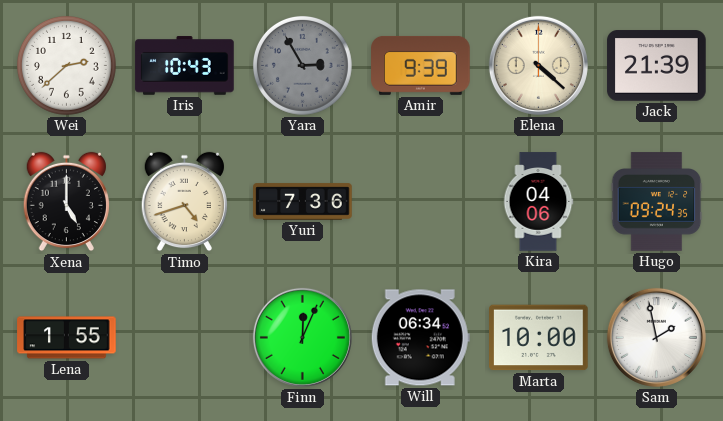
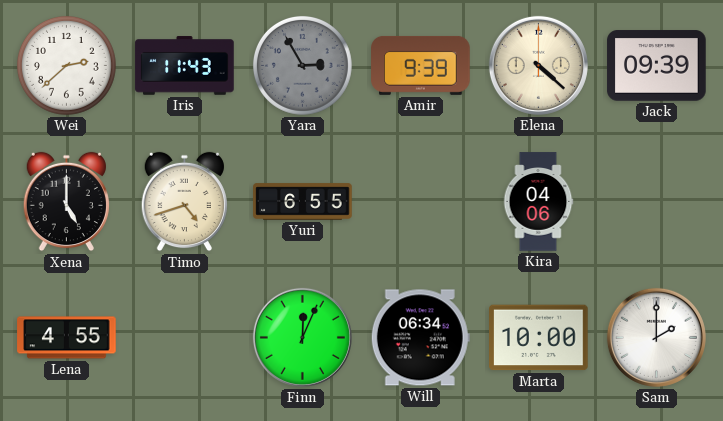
Iris: 10:43 -> 11:43 (185, 66)
Jack: 21:39 -> 09:39 (657, 66)
Yuri: 7:36 -> 6:55 (303, 202)
Hugo: 09:24 -> none (657, 202)
Lena: 1:55 -> 4:55 (67, 338)
Sam: 1:58 -> 2:00 (656, 337)
